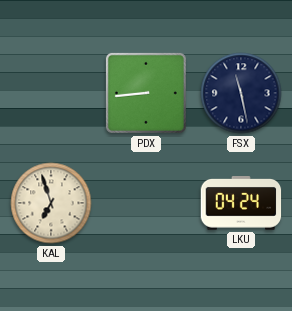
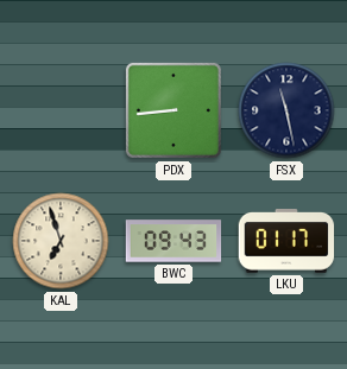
BWC: none -> 09:43 (173, 241)
LKU: 04:24 -> 01:17 (286, 242)
